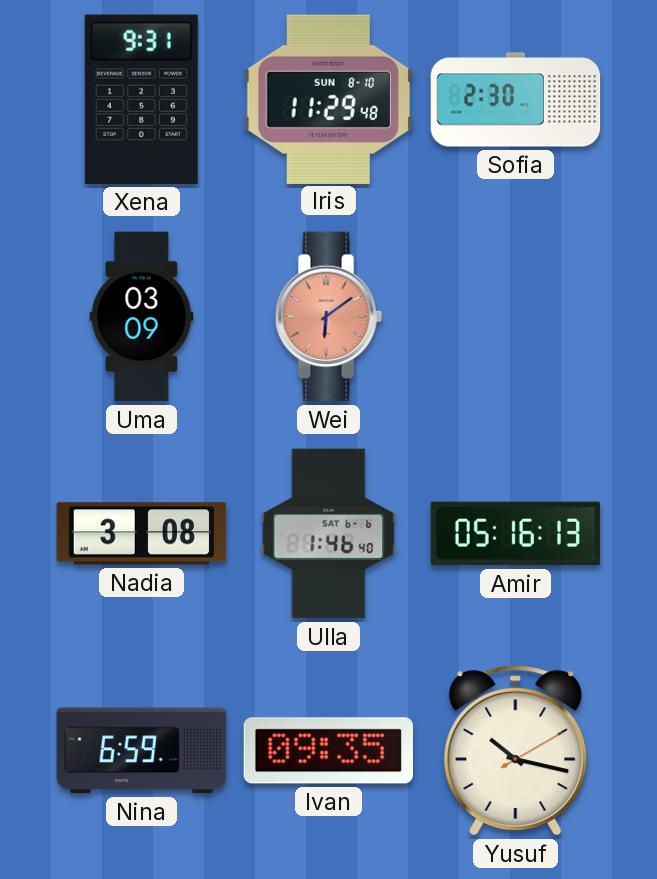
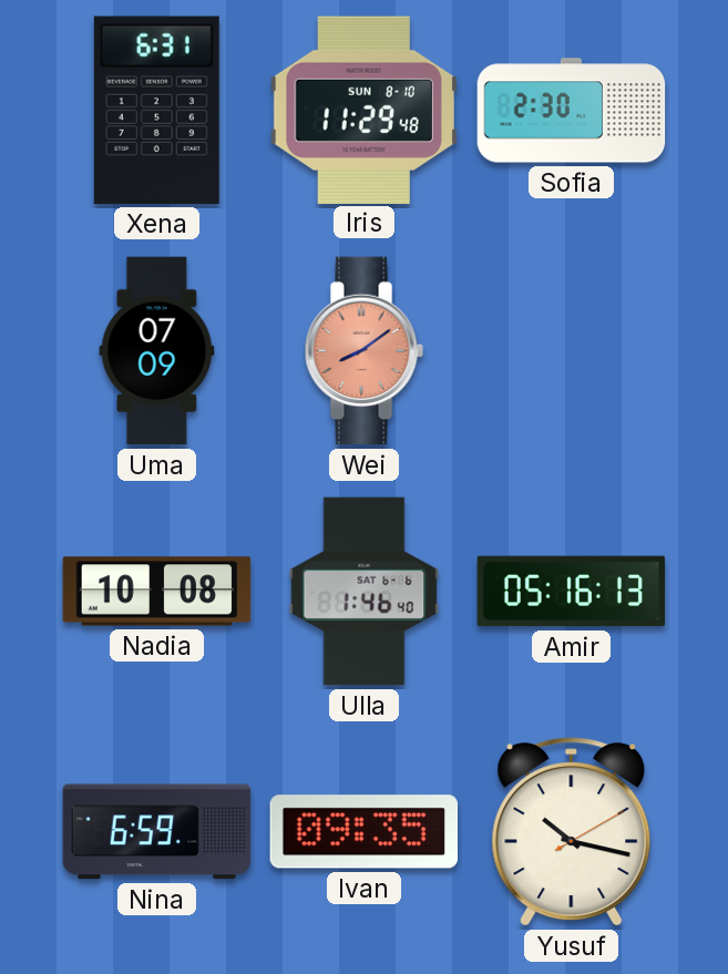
Xena: 9:31 -> 6:31 (156, 110)
Uma: 03:09 -> 07:09 (157, 351)
Wei: 6:09 -> 8:09 (363, 351)
Nadia: 3:08 -> 10:08 (157, 592)
